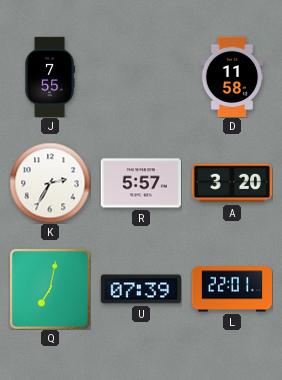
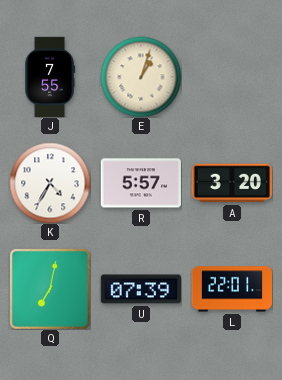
E: none -> 1:03 (141, 77)
D: 11:58 -> none (232, 76)
K: 2:35 -> 4:35 (50, 183)
